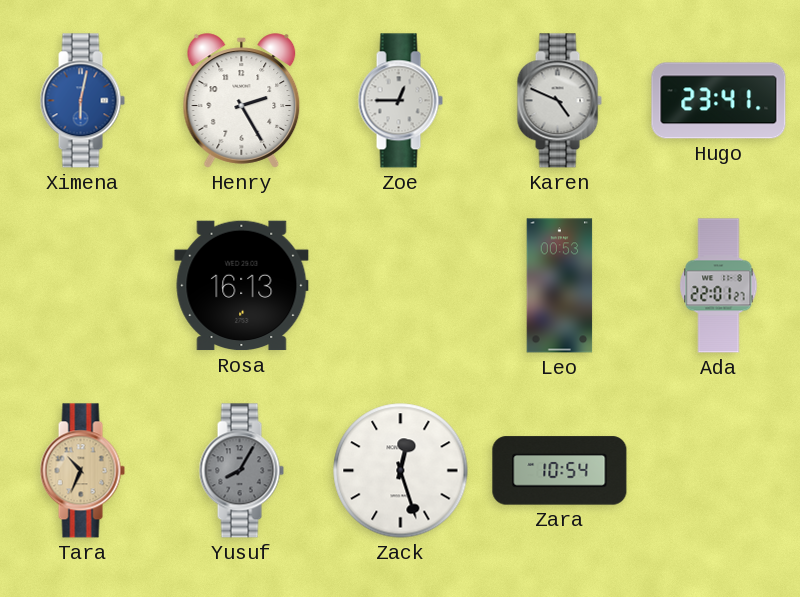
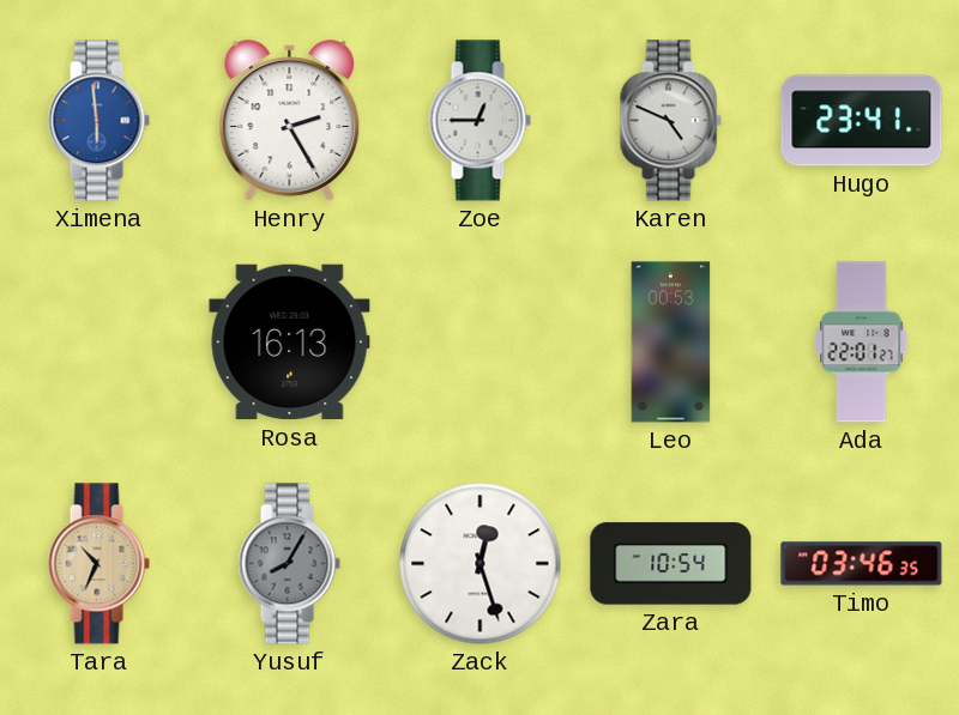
Ximena: 6:02 -> 5:59 (98, 121)
Timo: none -> 03:46 (862, 564)
